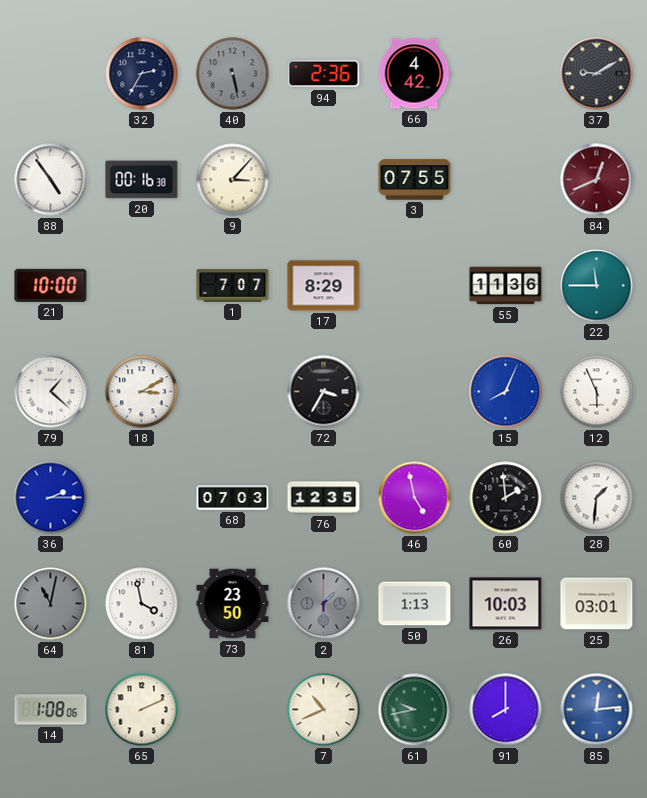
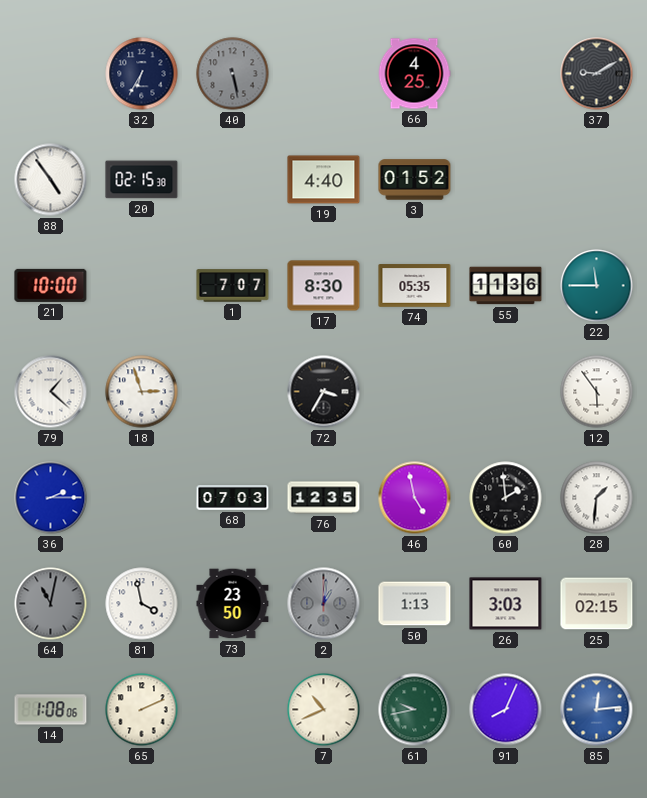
32: 2:35 -> 6:35 (142, 74)
94: 2:36 -> none (324, 74)
66: 4:42 -> 4:25 (414, 74)
20: 00:16 -> 02:15 (142, 180)
9: 3:07 -> none (233, 180)
19: none -> 4:40 (324, 180)
3: 07:55 -> 01:52 (415, 180)
84: 12:41 -> none (597, 180)
17: 8:29 -> 8:30 (324, 286)
74: none -> 05:35 (415, 286)
18: 3:10 -> 2:57 (142, 392)
15: 8:04 -> none (506, 392)
12: 5:56 -> 5:54 (597, 392)
2: 1:30 -> 1:01 (324, 604)
26: 10:03 -> 3:03 (506, 604)
25: 03:01 -> 02:15 (597, 604)
91: 8:00 -> 8:04 (506, 710)
